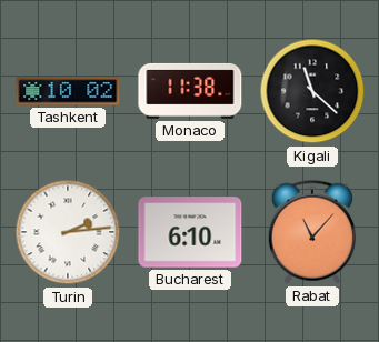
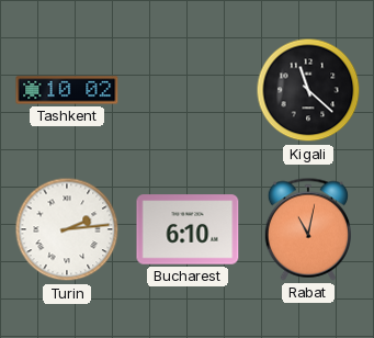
Monaco: 11:38 -> none (190, 91)
Rabat: 11:07 -> 11:02 (308, 229)
